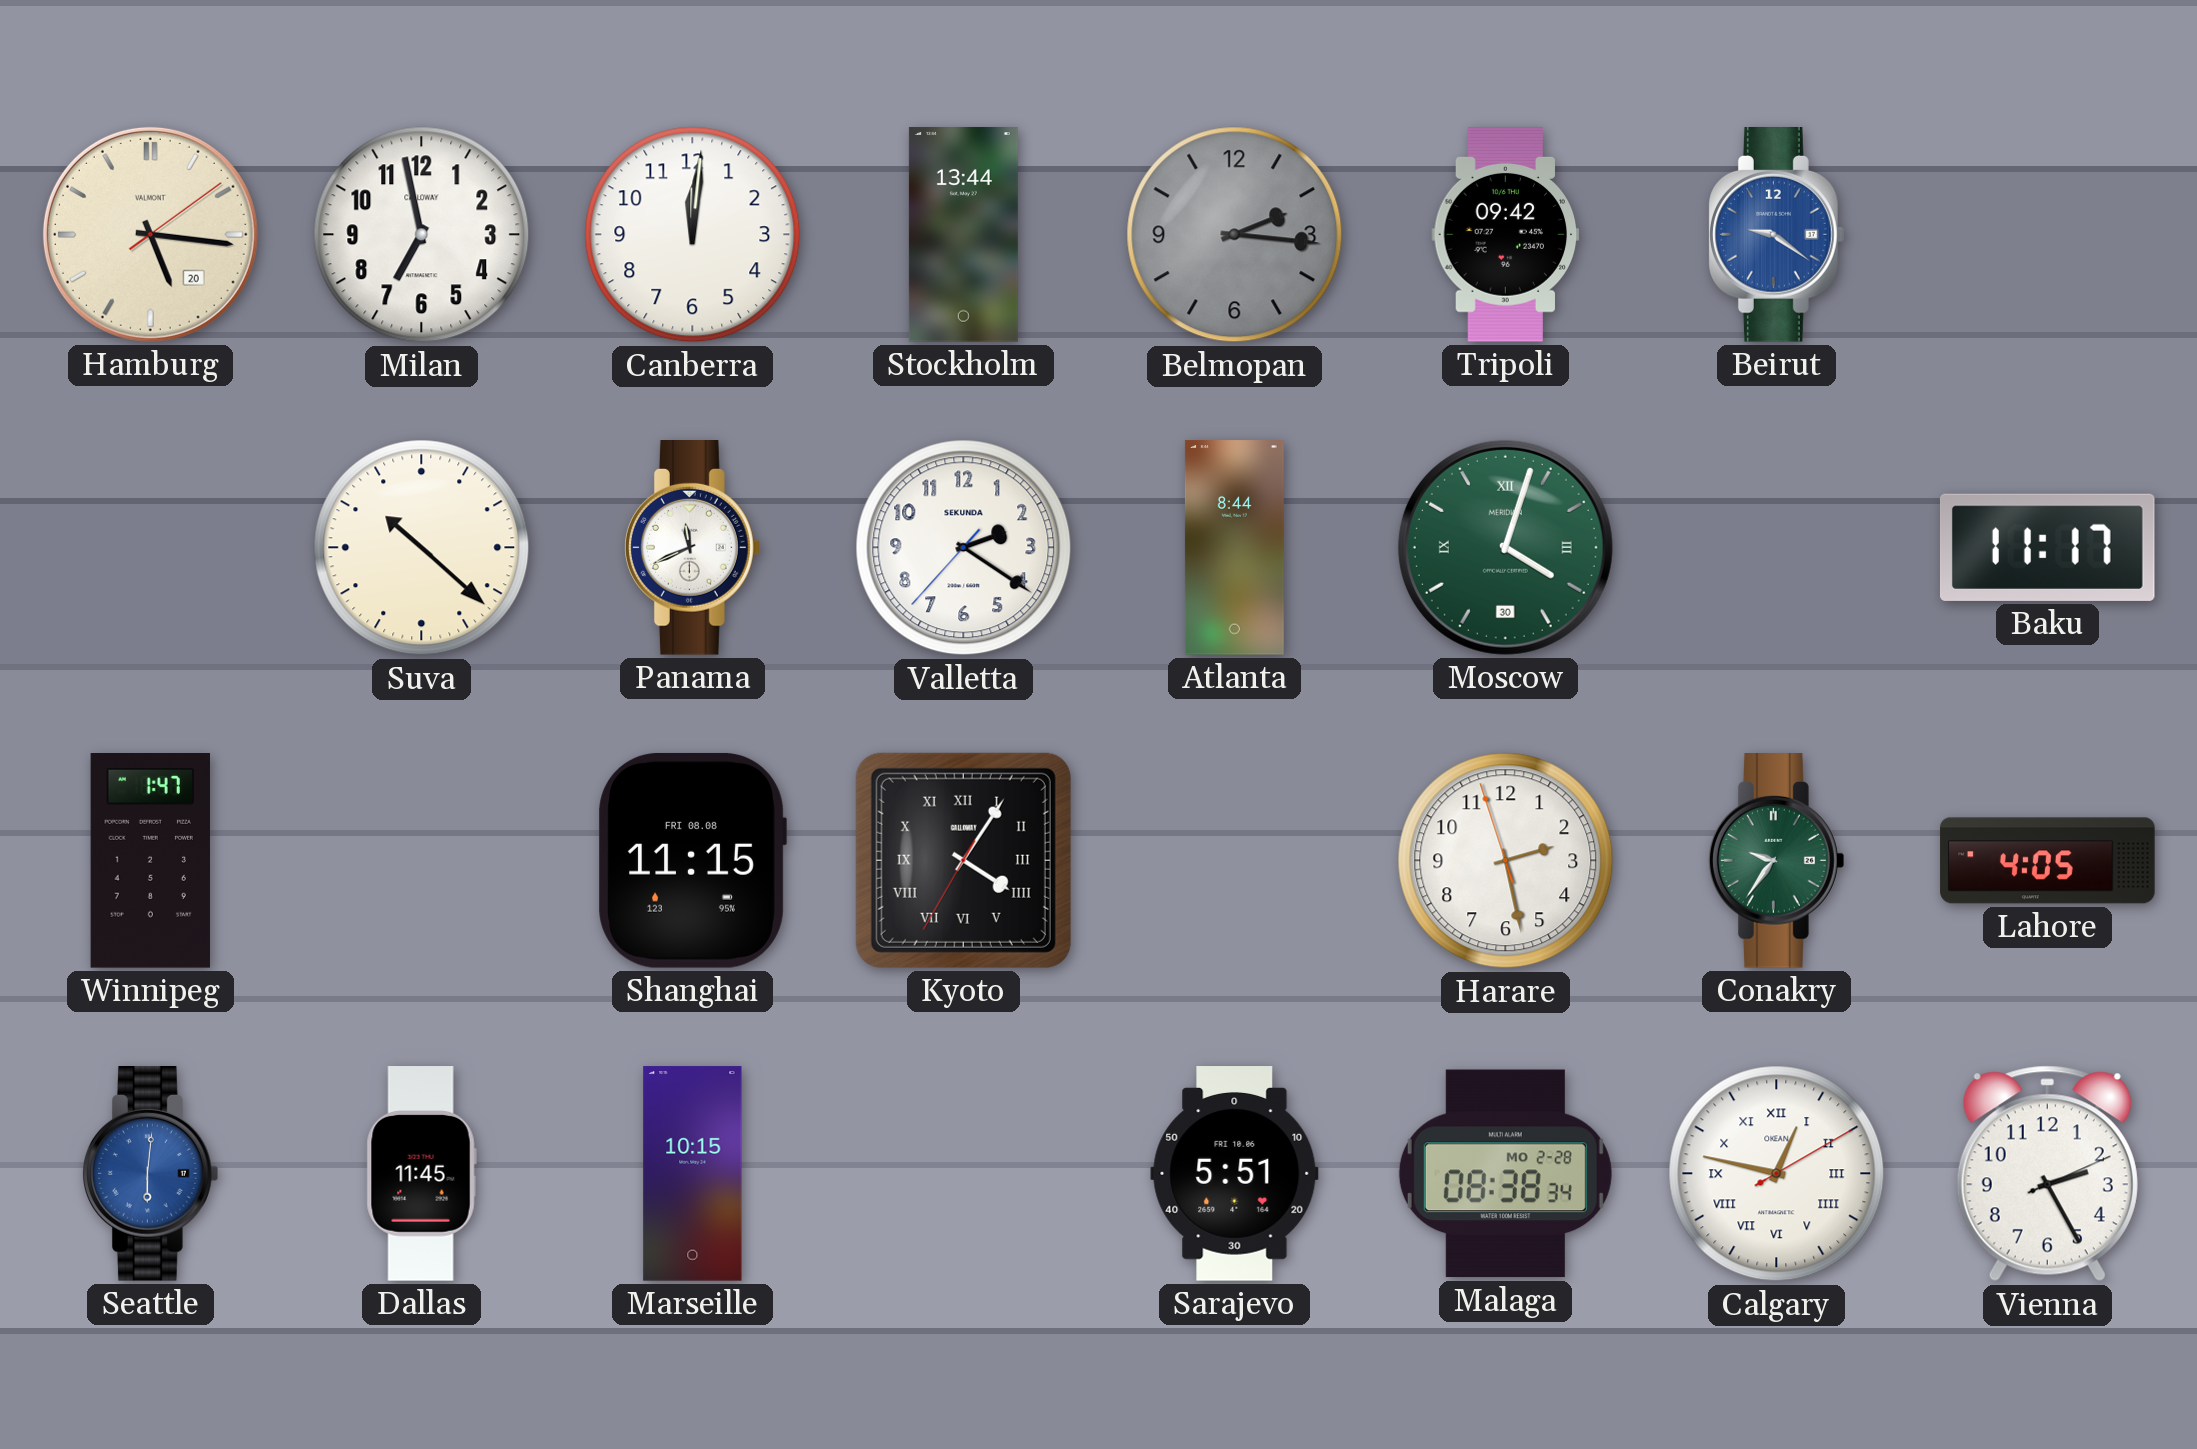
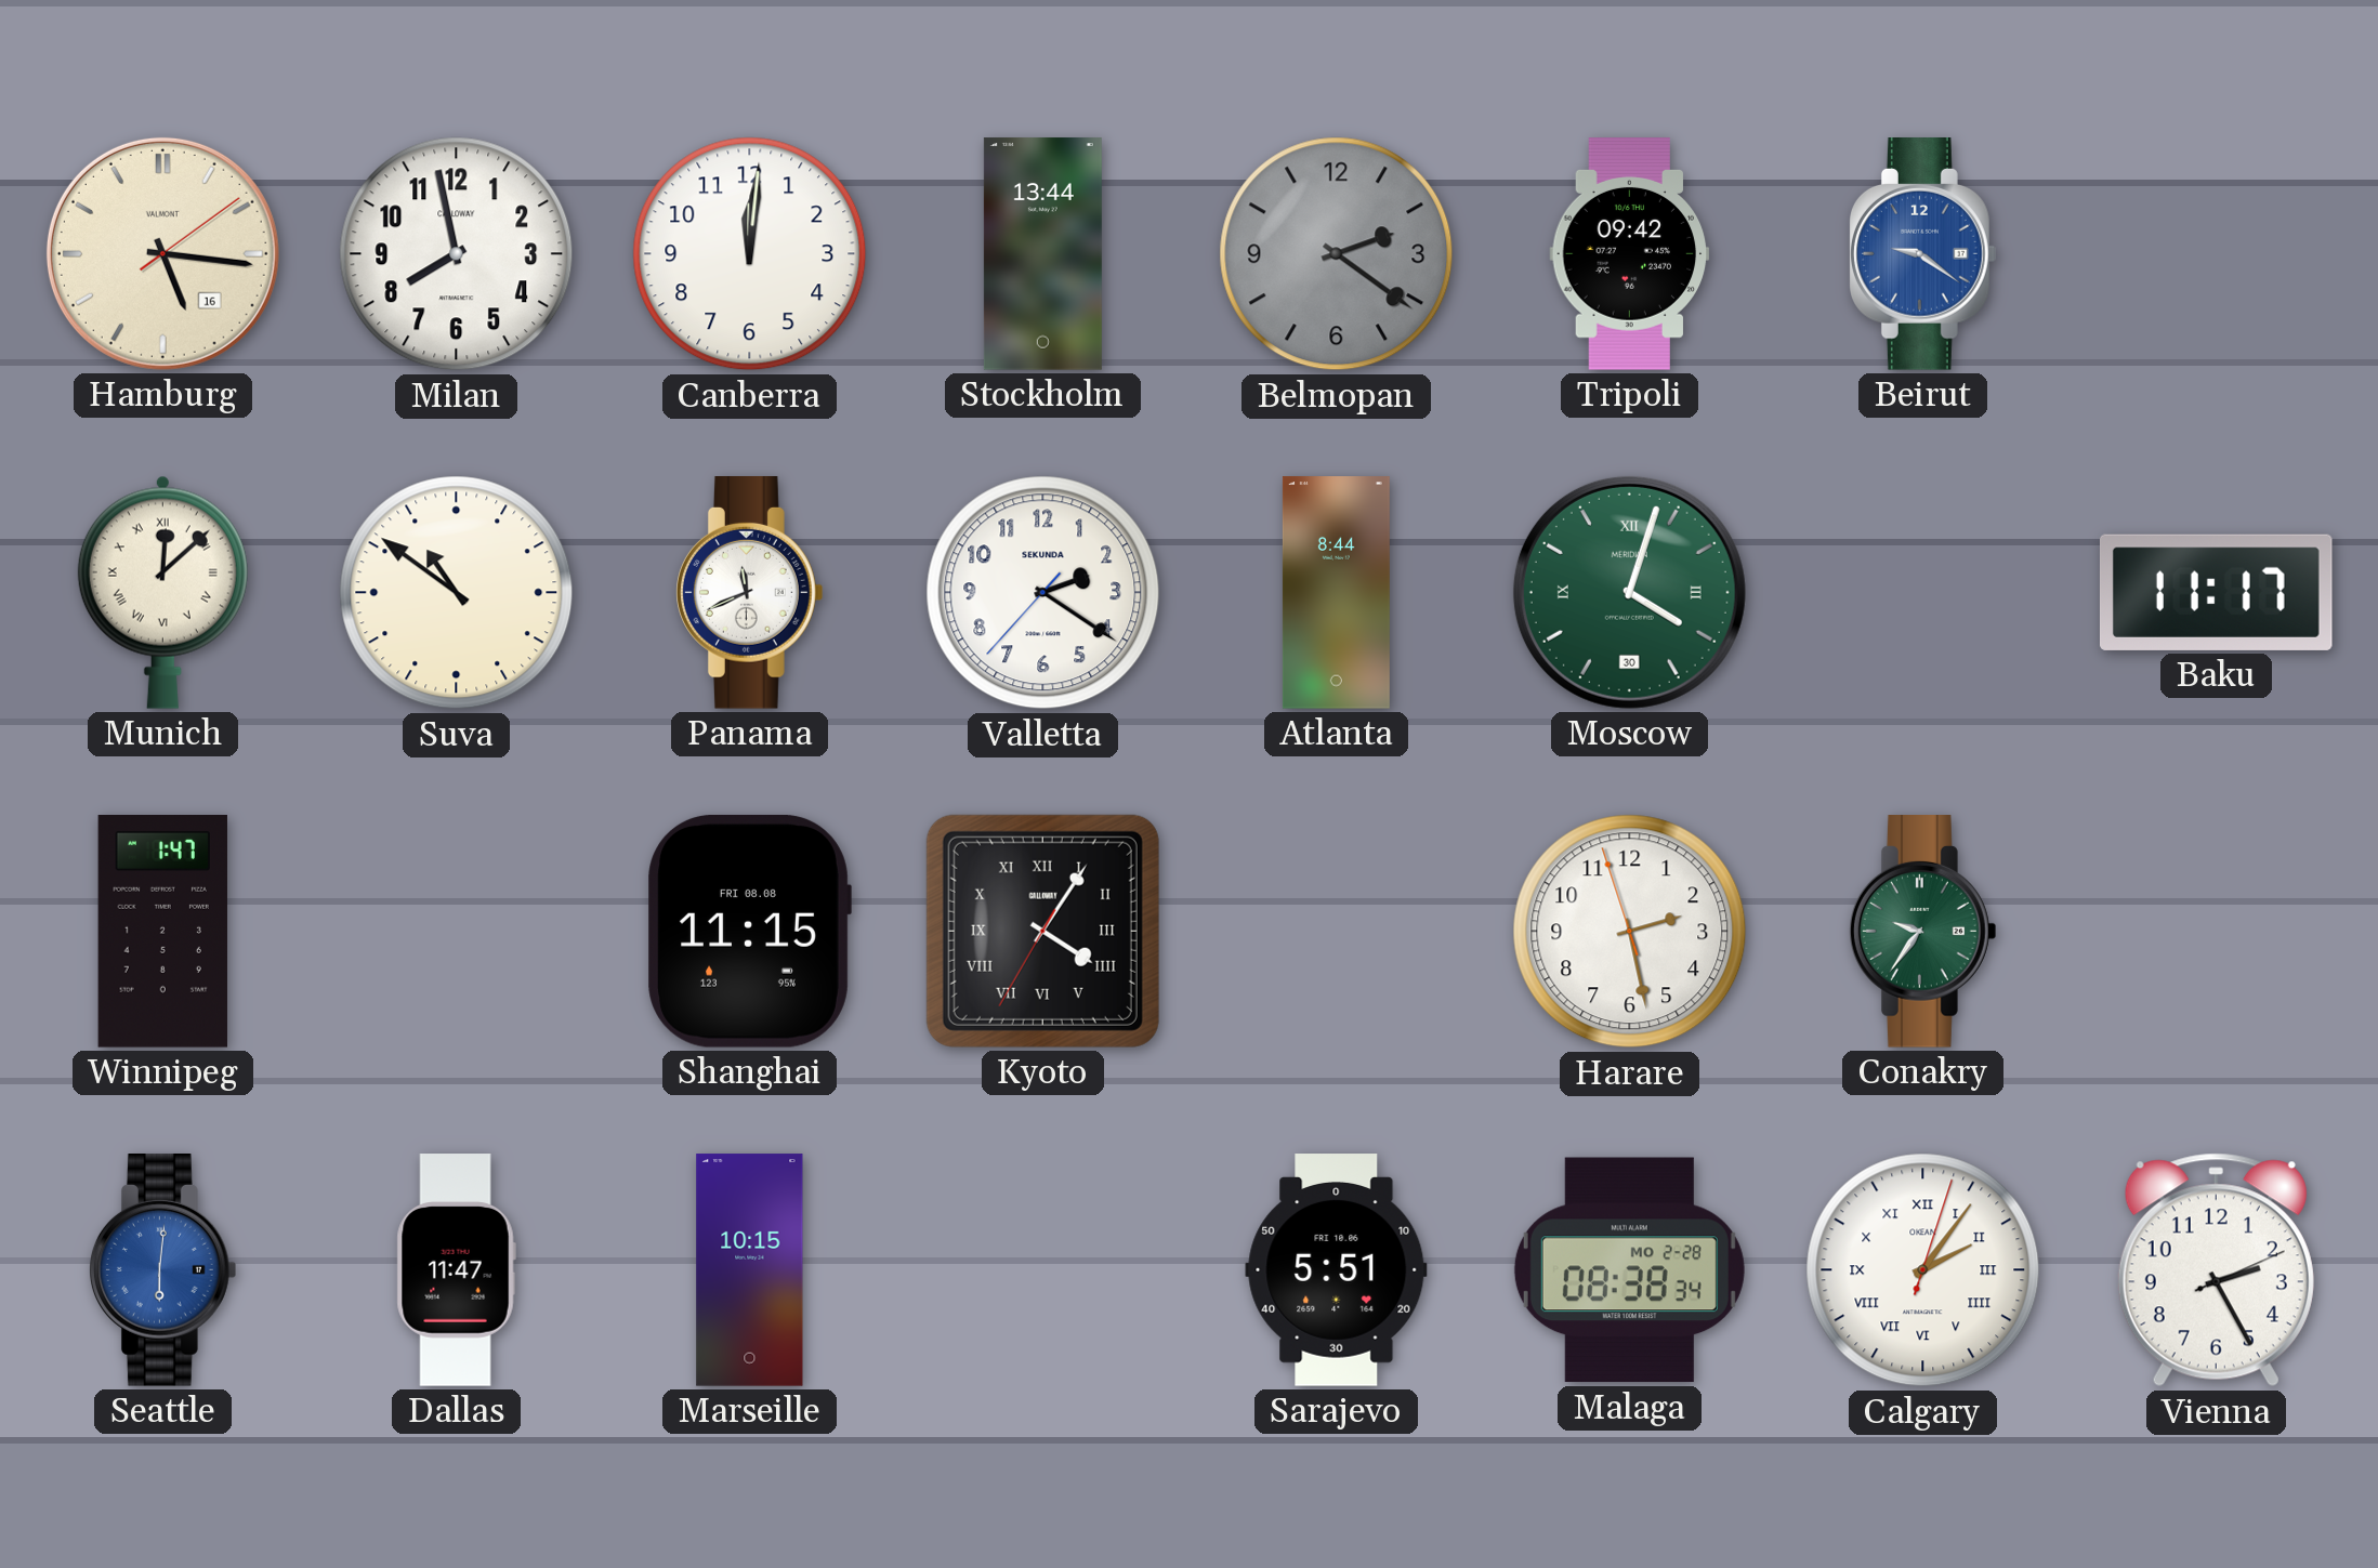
Hamburg date: 20 -> 16 (162, 253)
Milan: 6:58 -> 7:58 (457, 254)
Belmopan: 2:16 -> 2:21 (1337, 254)
Munich: none -> 12:08 (162, 592)
Suva: 10:22 -> 10:51 (457, 593)
Lahore: 4:05 -> none (2048, 861)
Dallas: 11:45 -> 11:47 (456, 1270)
Calgary: 12:47 -> 2:06 (1923, 1270)
